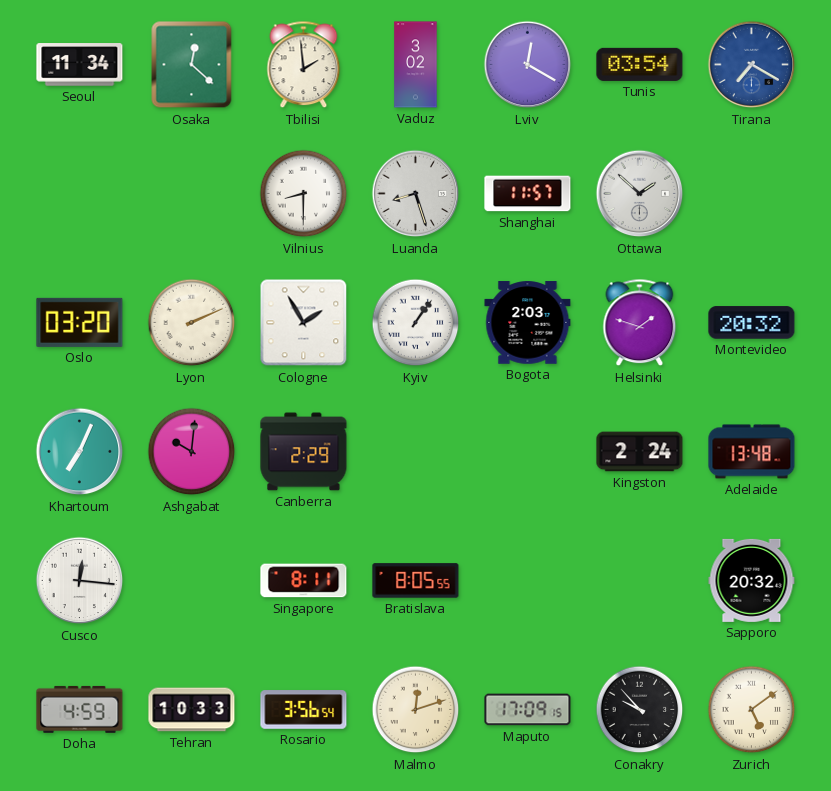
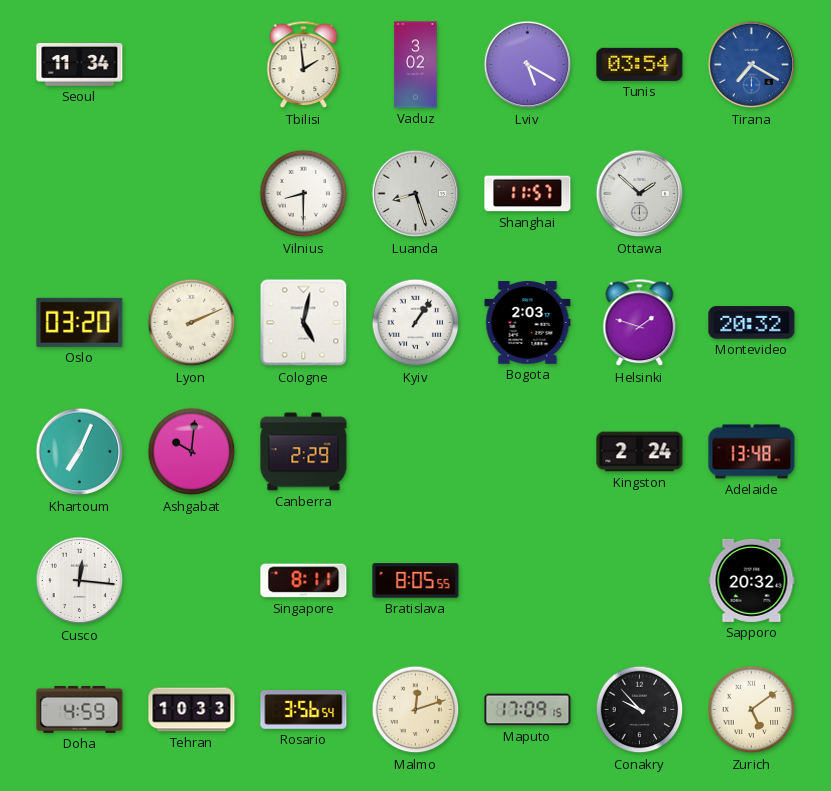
Osaka: 12:22 -> none (192, 65)
Lviv: 12:20 -> 5:20 (528, 65)
Cologne: 1:55 -> 5:02 (304, 323)
